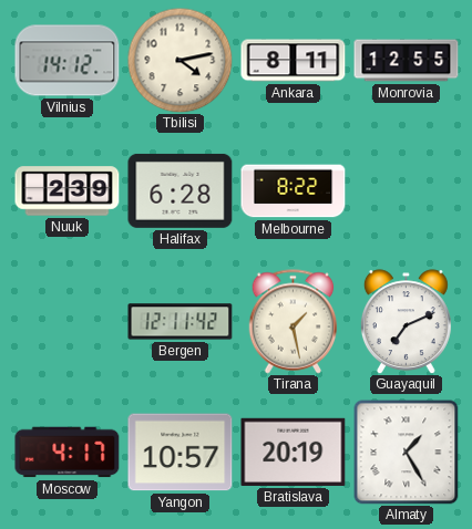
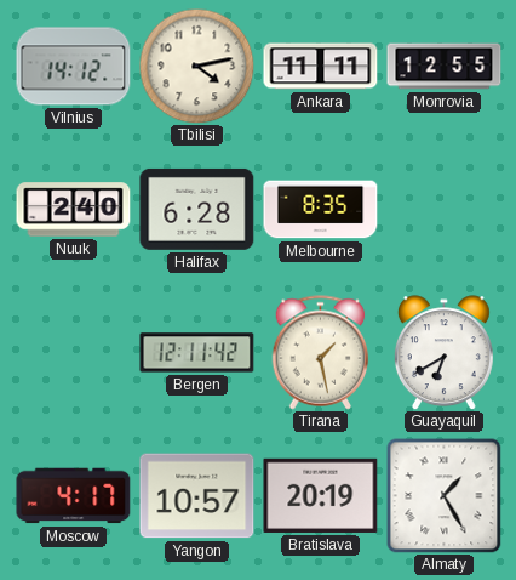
Ankara: 8:11 -> 11:11 (321, 67)
Nuuk: 2:39 -> 2:40 (74, 210)
Melbourne: 8:22 -> 8:35 (321, 210)
Guayaquil: 7:11 -> 6:40 (443, 353)
